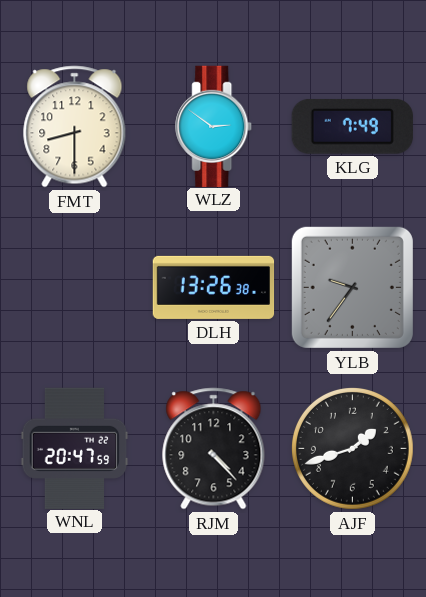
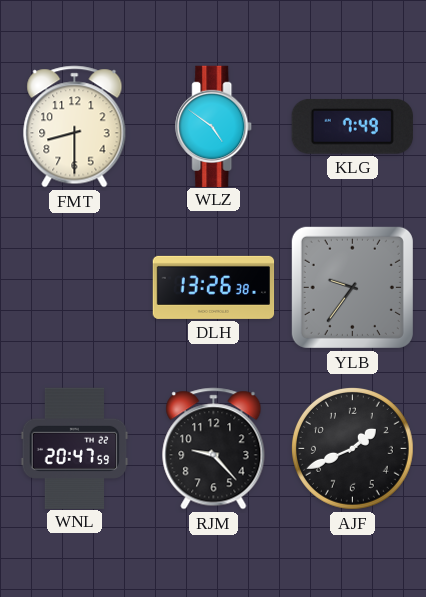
WLZ: 2:51 -> 4:51 (214, 126)
RJM: 4:23 -> 9:23 (214, 449)
AJF: 1:42 -> 1:41 (352, 448)
